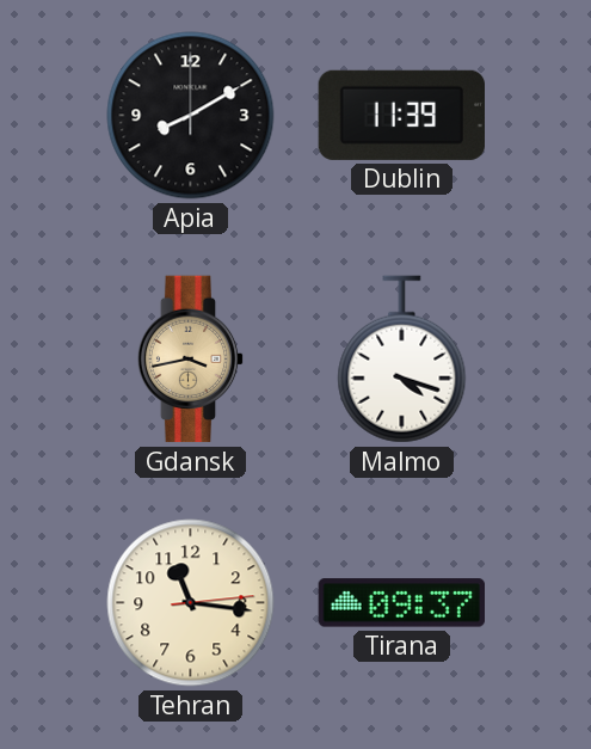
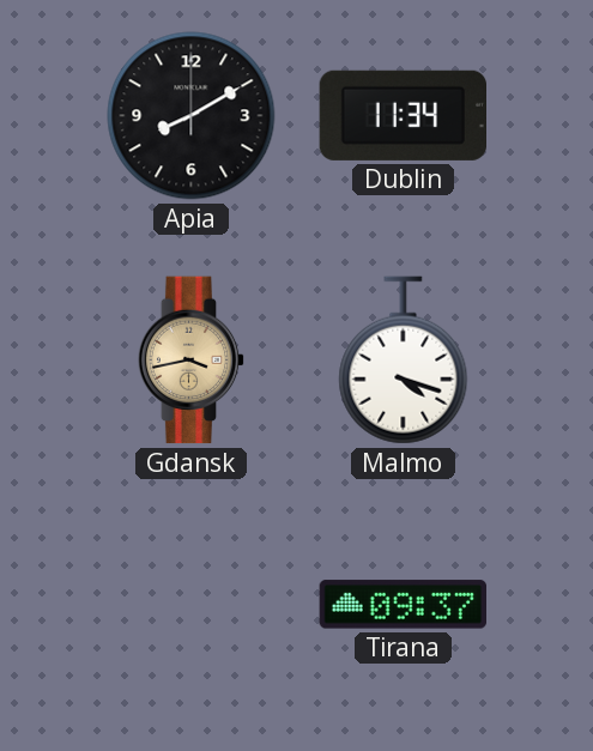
Dublin: 11:39 -> 11:34 (403, 115)
Tehran: 11:16 -> none (191, 603)
